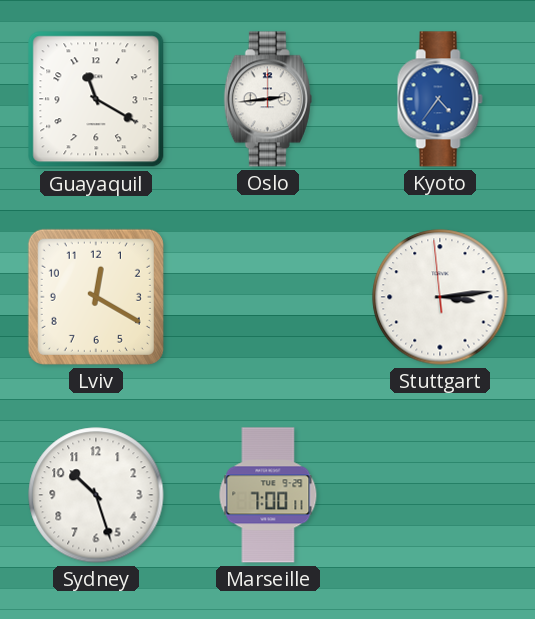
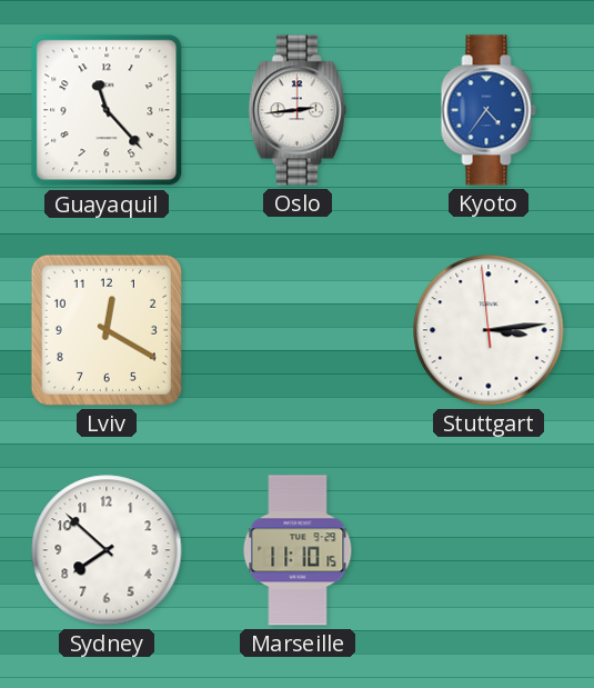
Guayaquil: 11:20 -> 11:23 (107, 110)
Sydney: 10:27 -> 7:52 (107, 550)
Marseille: 7:00 -> 11:10 (298, 550)
